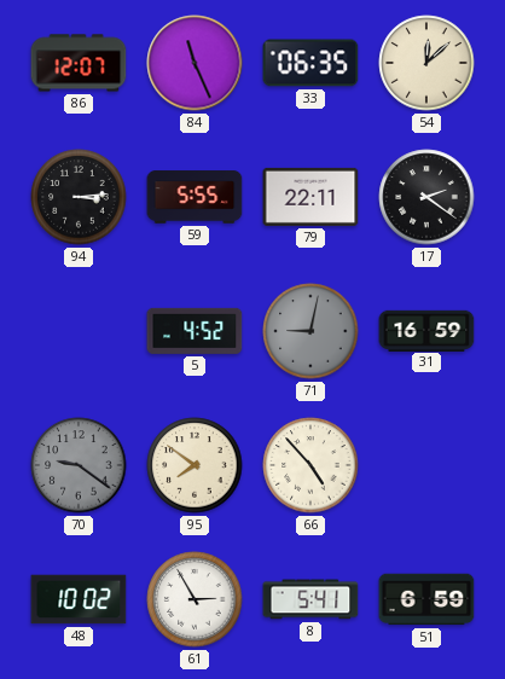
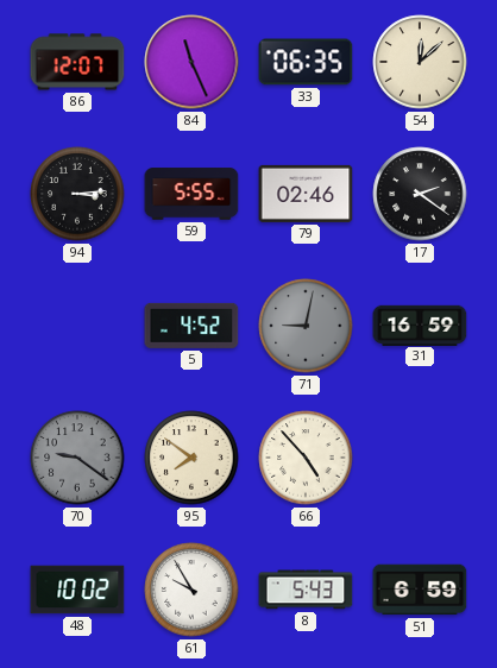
79: 22:11 -> 02:46 (306, 194)
61: 2:55 -> 9:55 (191, 590)
8: 5:41 -> 5:43 (306, 590)
